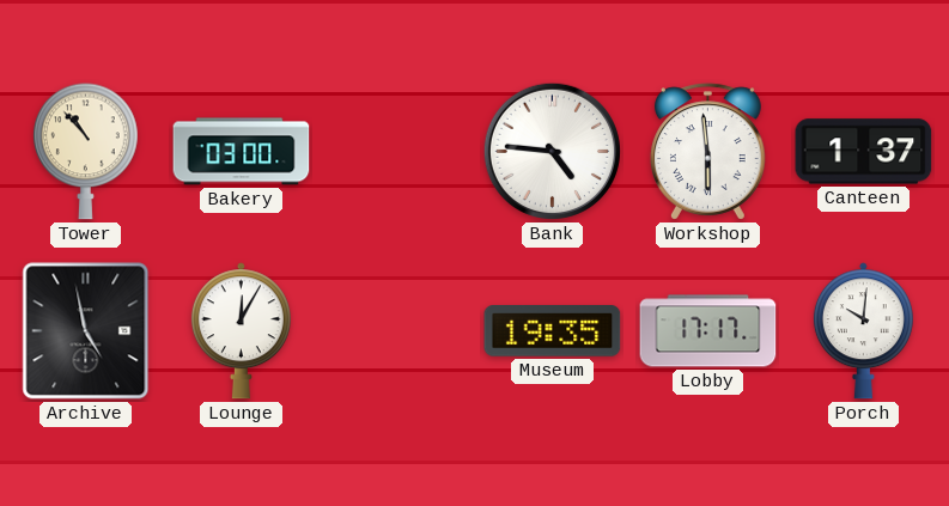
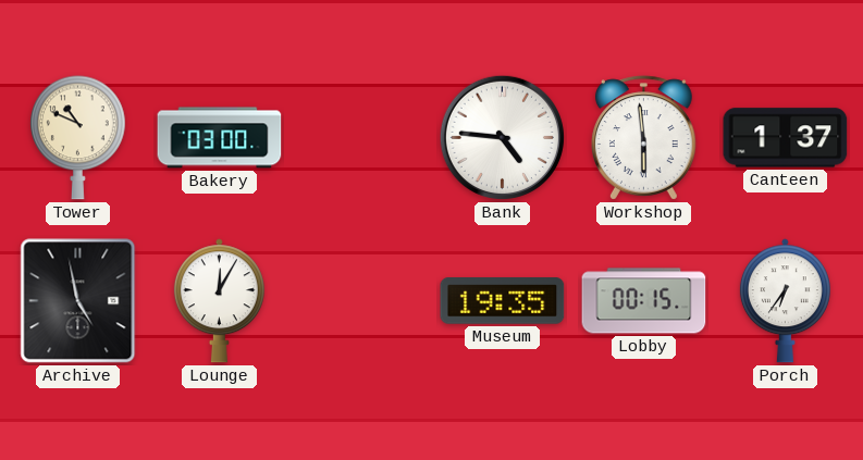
Tower: 10:53 -> 10:49 (78, 138)
Lobby: 17:17 -> 00:15 (644, 301)
Porch: 10:01 -> 6:36 (785, 301)
